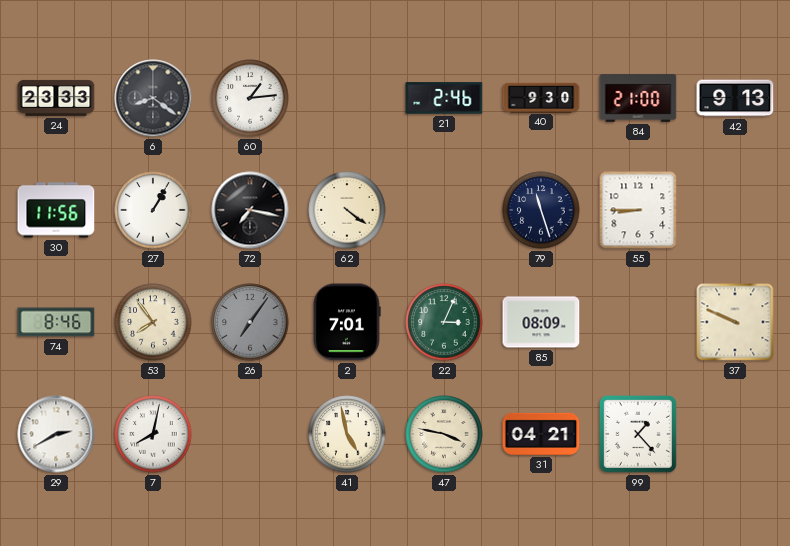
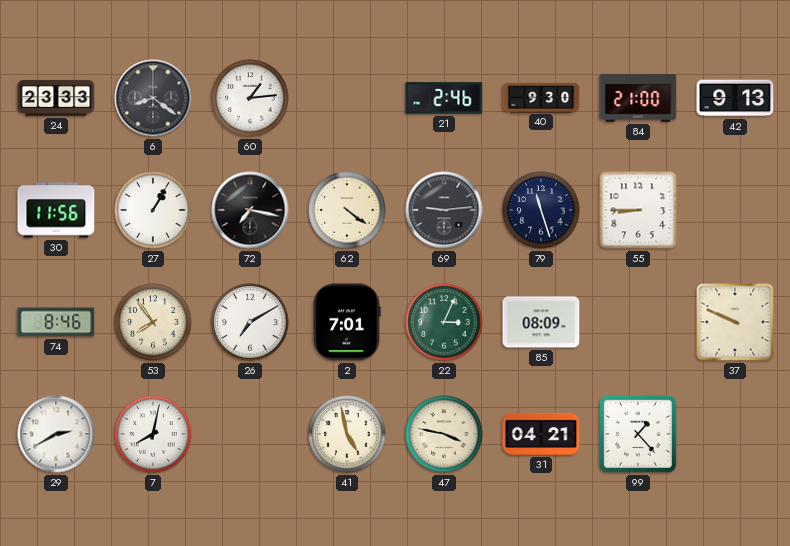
69: none -> 9:14 (444, 210)
26: 7:06 -> 7:10 (250, 322)
26 dial: grey -> white (250, 322)
